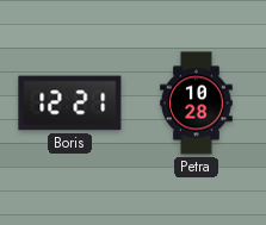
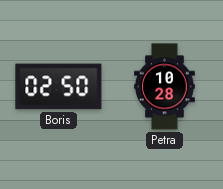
Boris: 12:21 -> 02:50 (59, 87)
